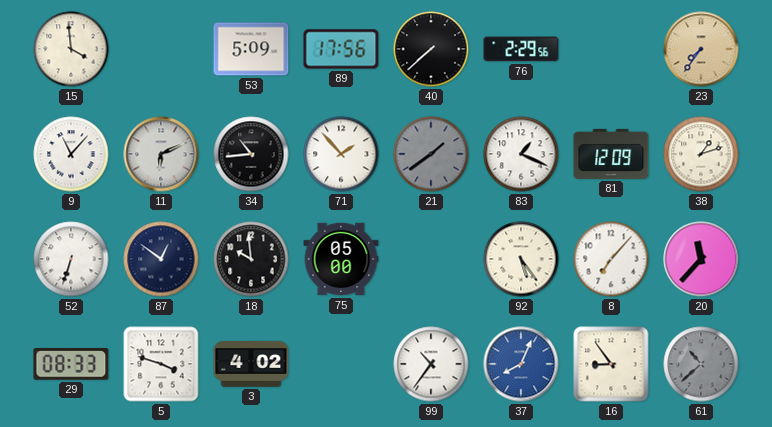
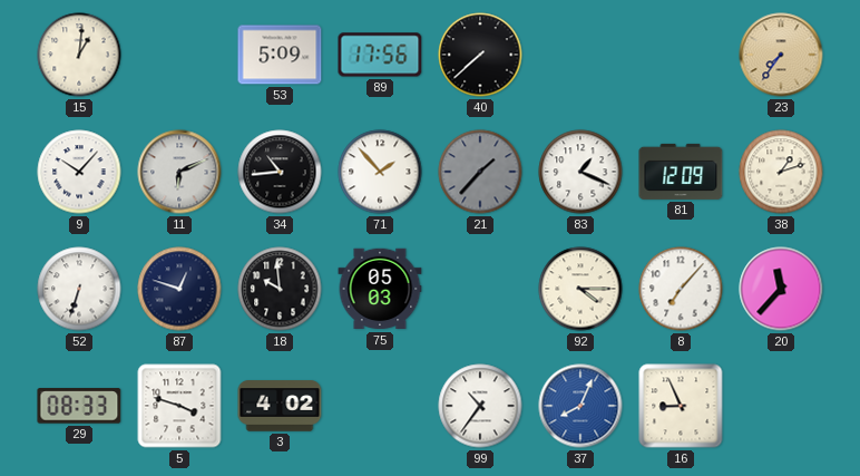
15: 3:59 -> 1:01 (79, 55)
76: 2:29 -> none (521, 49)
9: 11:07 -> 10:07 (79, 172)
21: 1:39 -> 1:37 (480, 172)
87: 12:51 -> 12:48 (179, 289)
75: 05:00 -> 05:03 (380, 289)
92: 5:24 -> 4:15 (580, 289)
16: 8:54 -> 8:56 (681, 406)
61: 10:38 -> none (701, 364)
